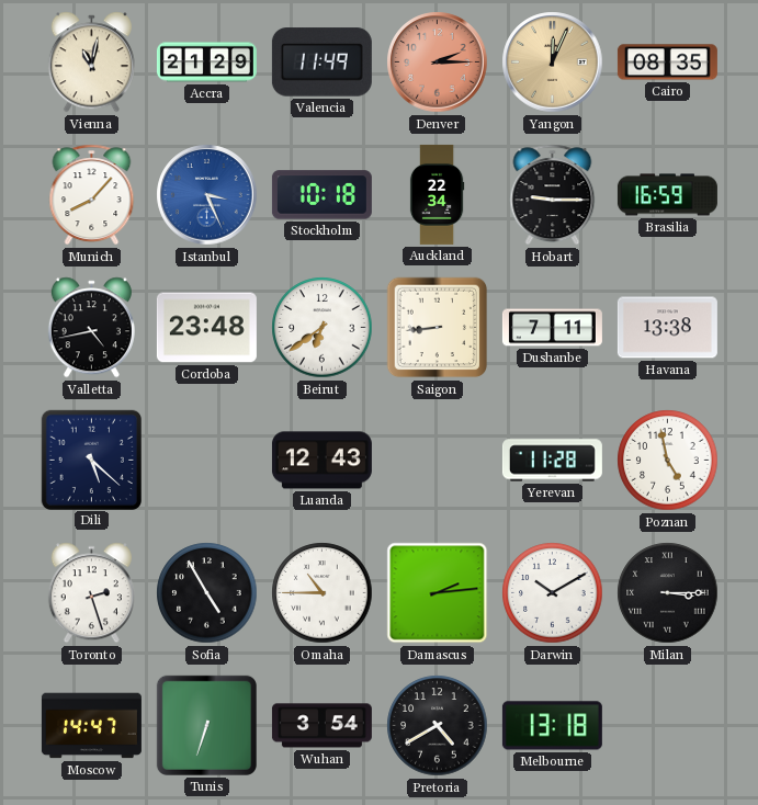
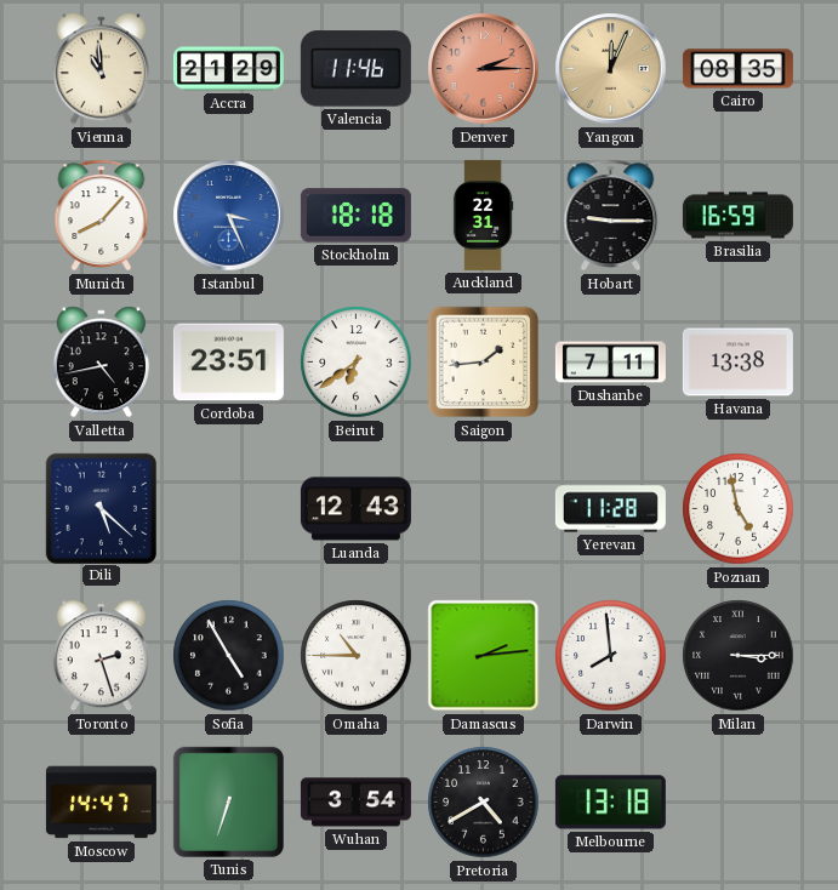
Vienna: 11:02 -> 10:59 (101, 69)
Valencia: 11:49 -> 11:46 (355, 69)
Stockholm: 10:18 -> 18:18 (355, 216)
Auckland: 22:34 -> 22:31 (483, 215)
Cordoba: 23:48 -> 23:51 (228, 363)
Saigon: 8:44 -> 1:44 (484, 363)
Darwin: 10:10 -> 7:59 (611, 656)
